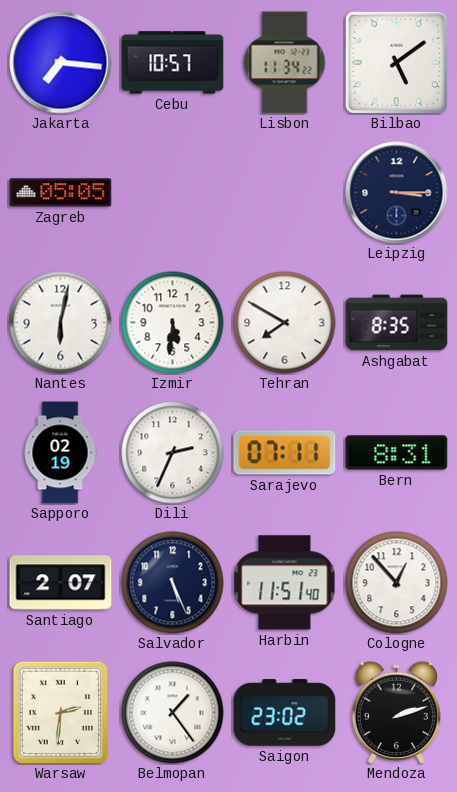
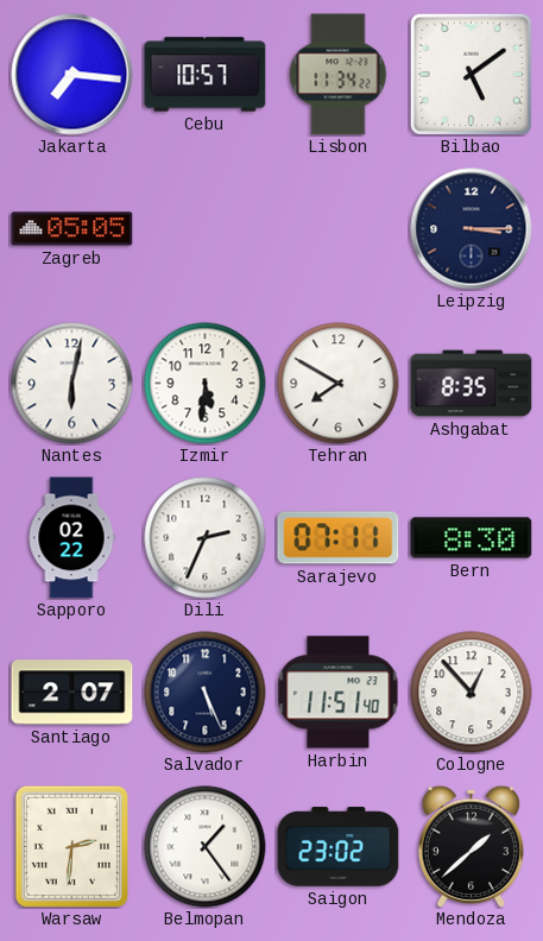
Sapporo: 02:19 -> 02:22 (71, 538)
Bern: 8:31 -> 8:30 (472, 538)
Mendoza: 2:12 -> 1:38 (471, 846)
